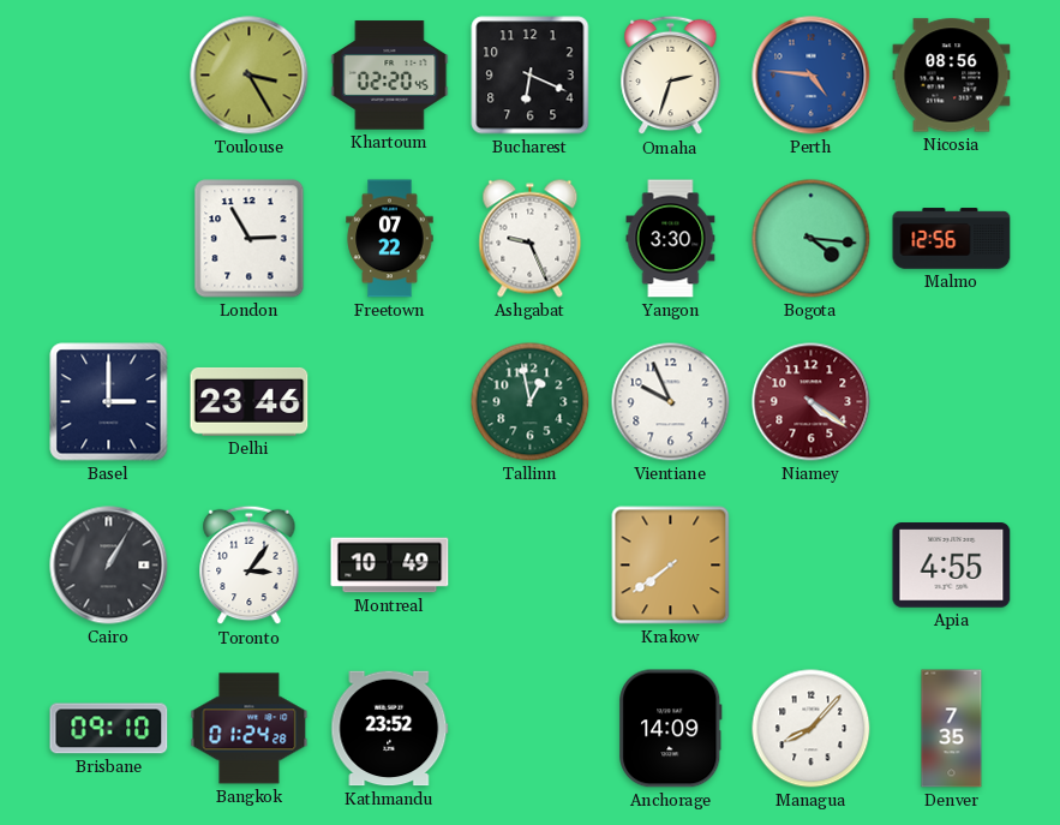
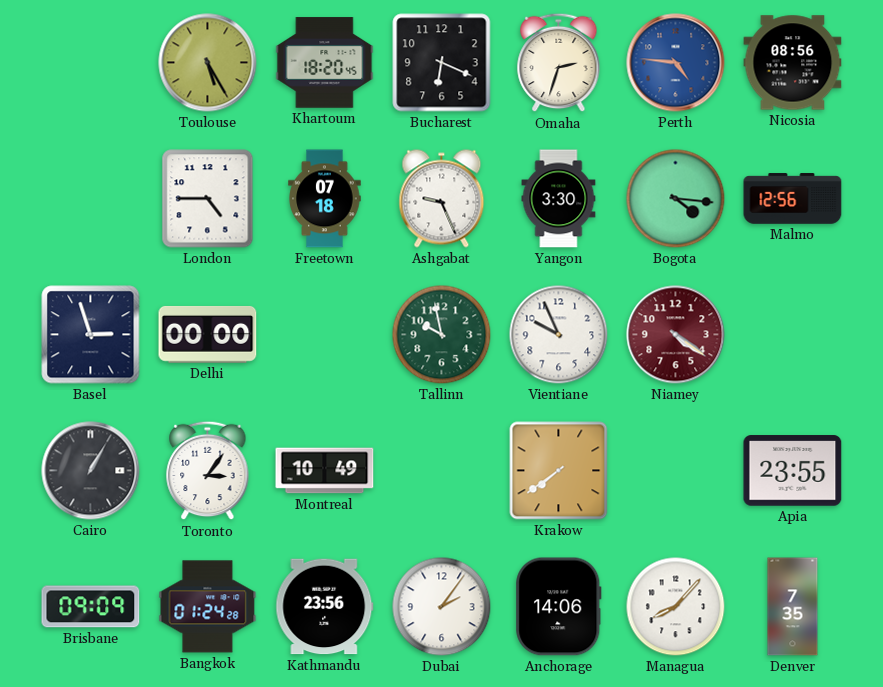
Toulouse: 3:25 -> 5:25 (208, 63)
Khartoum: 02:20 -> 18:20 (325, 63)
London: 2:55 -> 4:45 (208, 199)
Freetown: 07:22 -> 07:18 (325, 199)
Basel: 3:00 -> 2:57 (91, 335)
Delhi: 23:46 -> 00:00 (208, 335)
Tallinn: 12:58 -> 9:58 (442, 335)
Apia: 4:55 -> 23:55 (793, 471)
Brisbane: 09:10 -> 09:09 (91, 607)
Kathmandu: 23:52 -> 23:56 (325, 607)
Dubai: none -> 2:06 (442, 607)
Anchorage: 14:09 -> 14:06 (559, 607)
